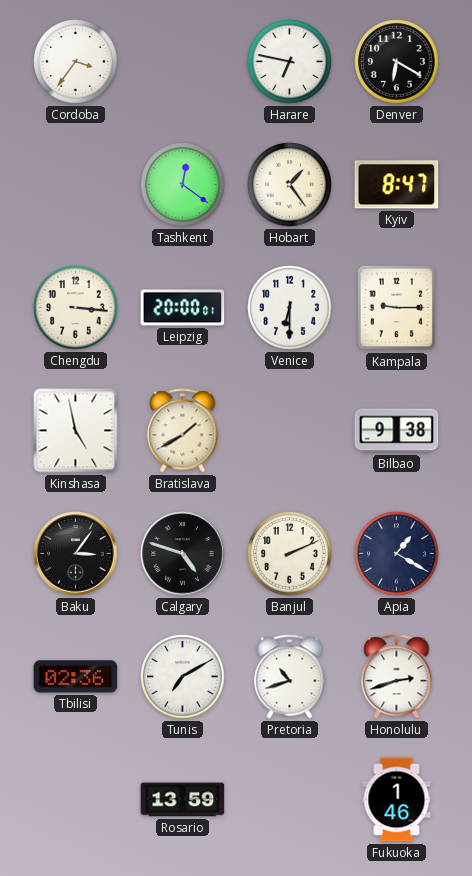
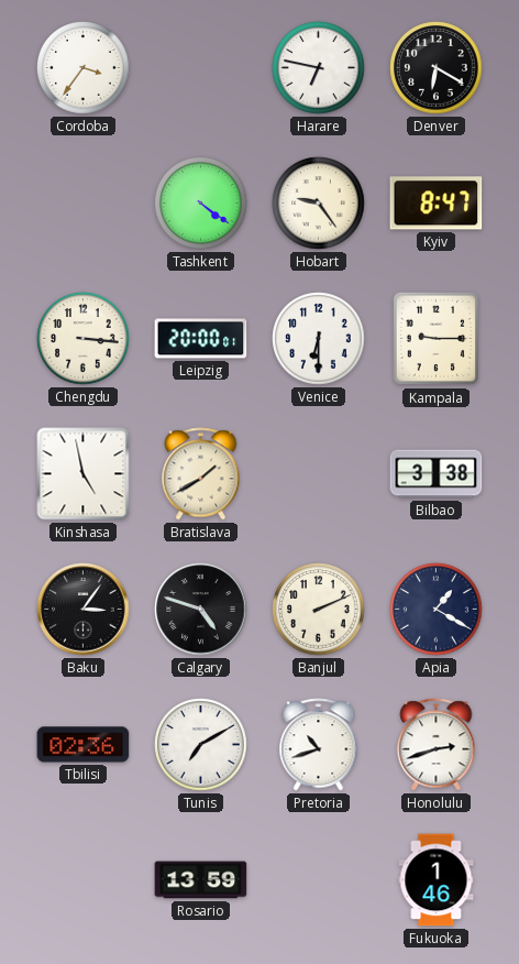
Tashkent: 12:21 -> 4:21 (201, 204)
Hobart: 1:24 -> 9:24 (319, 204)
Bilbao: 9:38 -> 3:38 (437, 474)
